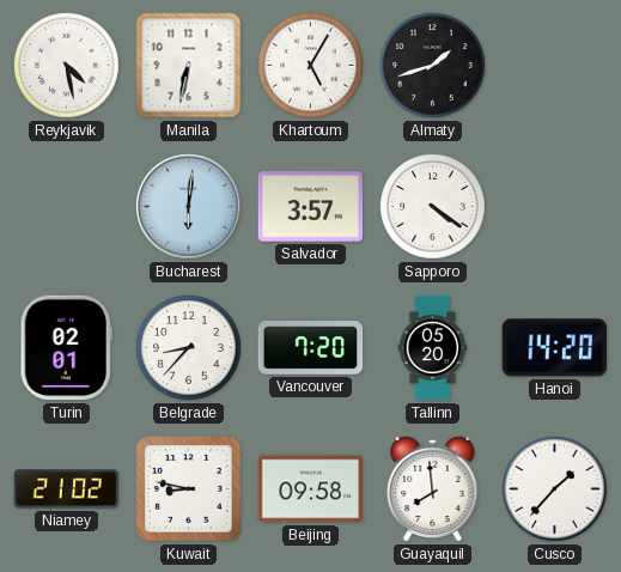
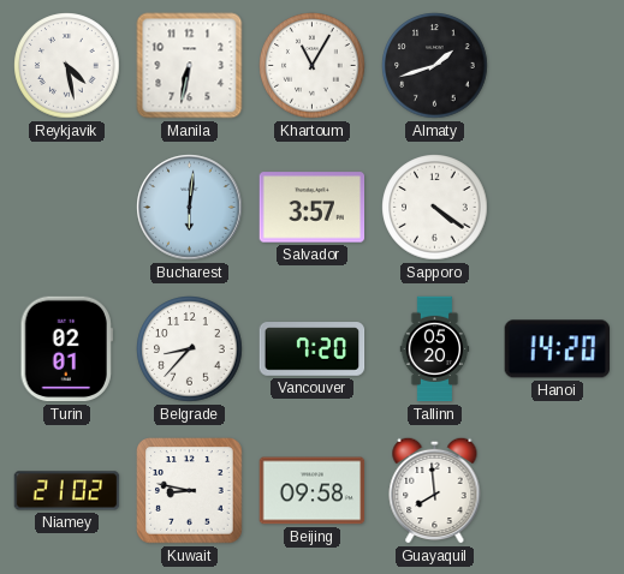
Khartoum: 5:05 -> 11:05 (313, 66)
Cusco: 1:37 -> none (555, 489)
